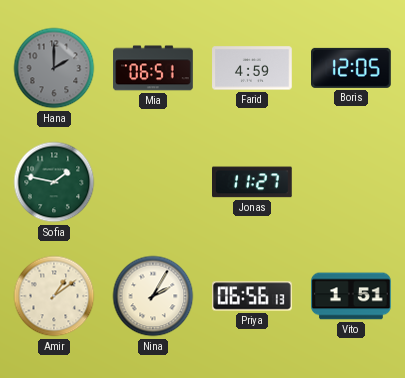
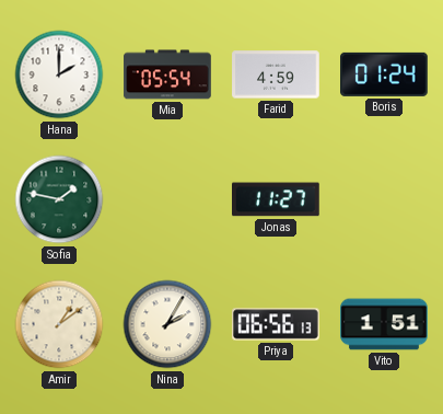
Hana dial: grey -> white (59, 74)
Mia: 06:51 -> 05:54 (167, 74)
Boris: 12:05 -> 01:24 (385, 74)
